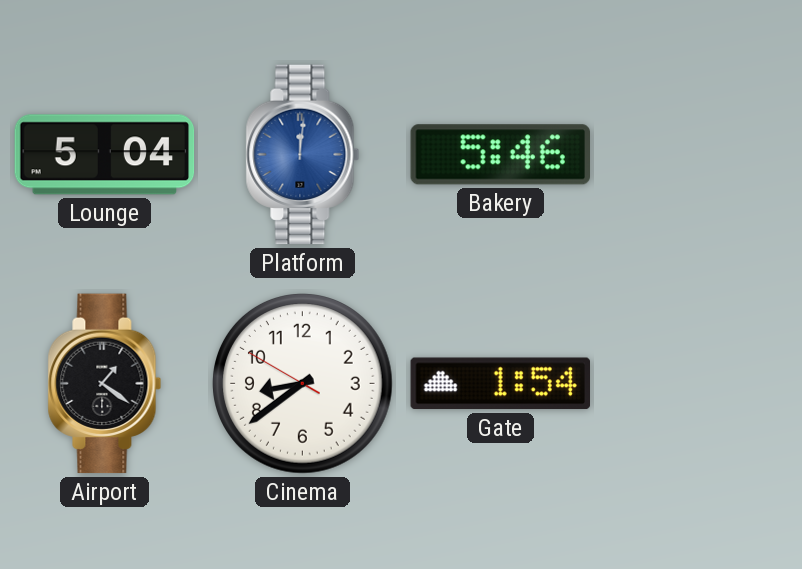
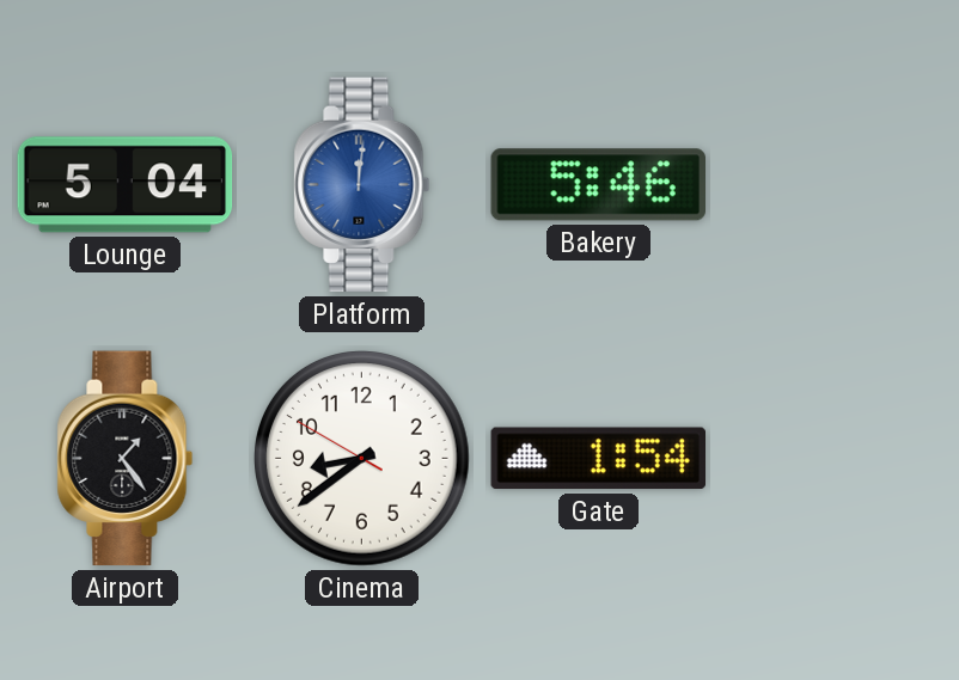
Airport: 1:21 -> 1:24 (126, 459)
